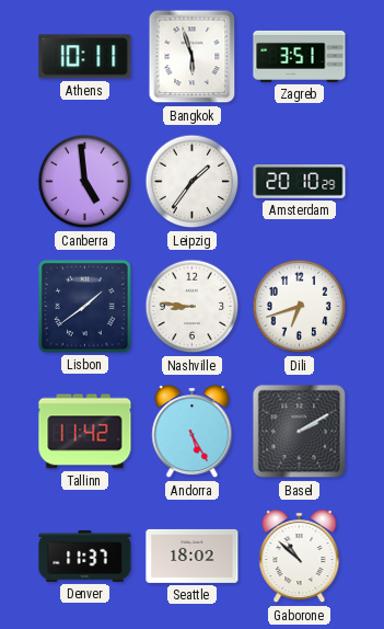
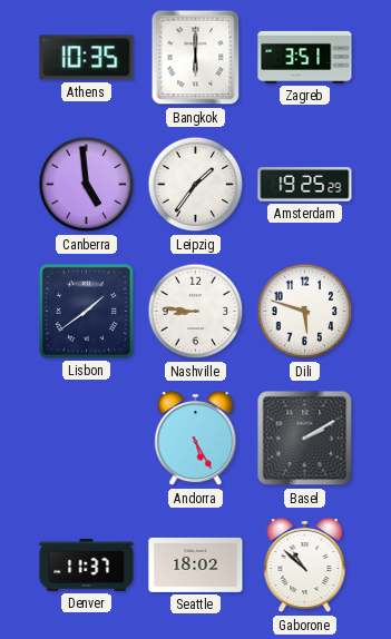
Athens: 10:11 -> 10:35 (87, 58)
Bangkok: 5:57 -> 6:00 (196, 58)
Amsterdam: 20:10 -> 19:25 (305, 185)
Dili: 6:42 -> 5:48 (305, 312)
Tallinn: 11:42 -> none (85, 432)
